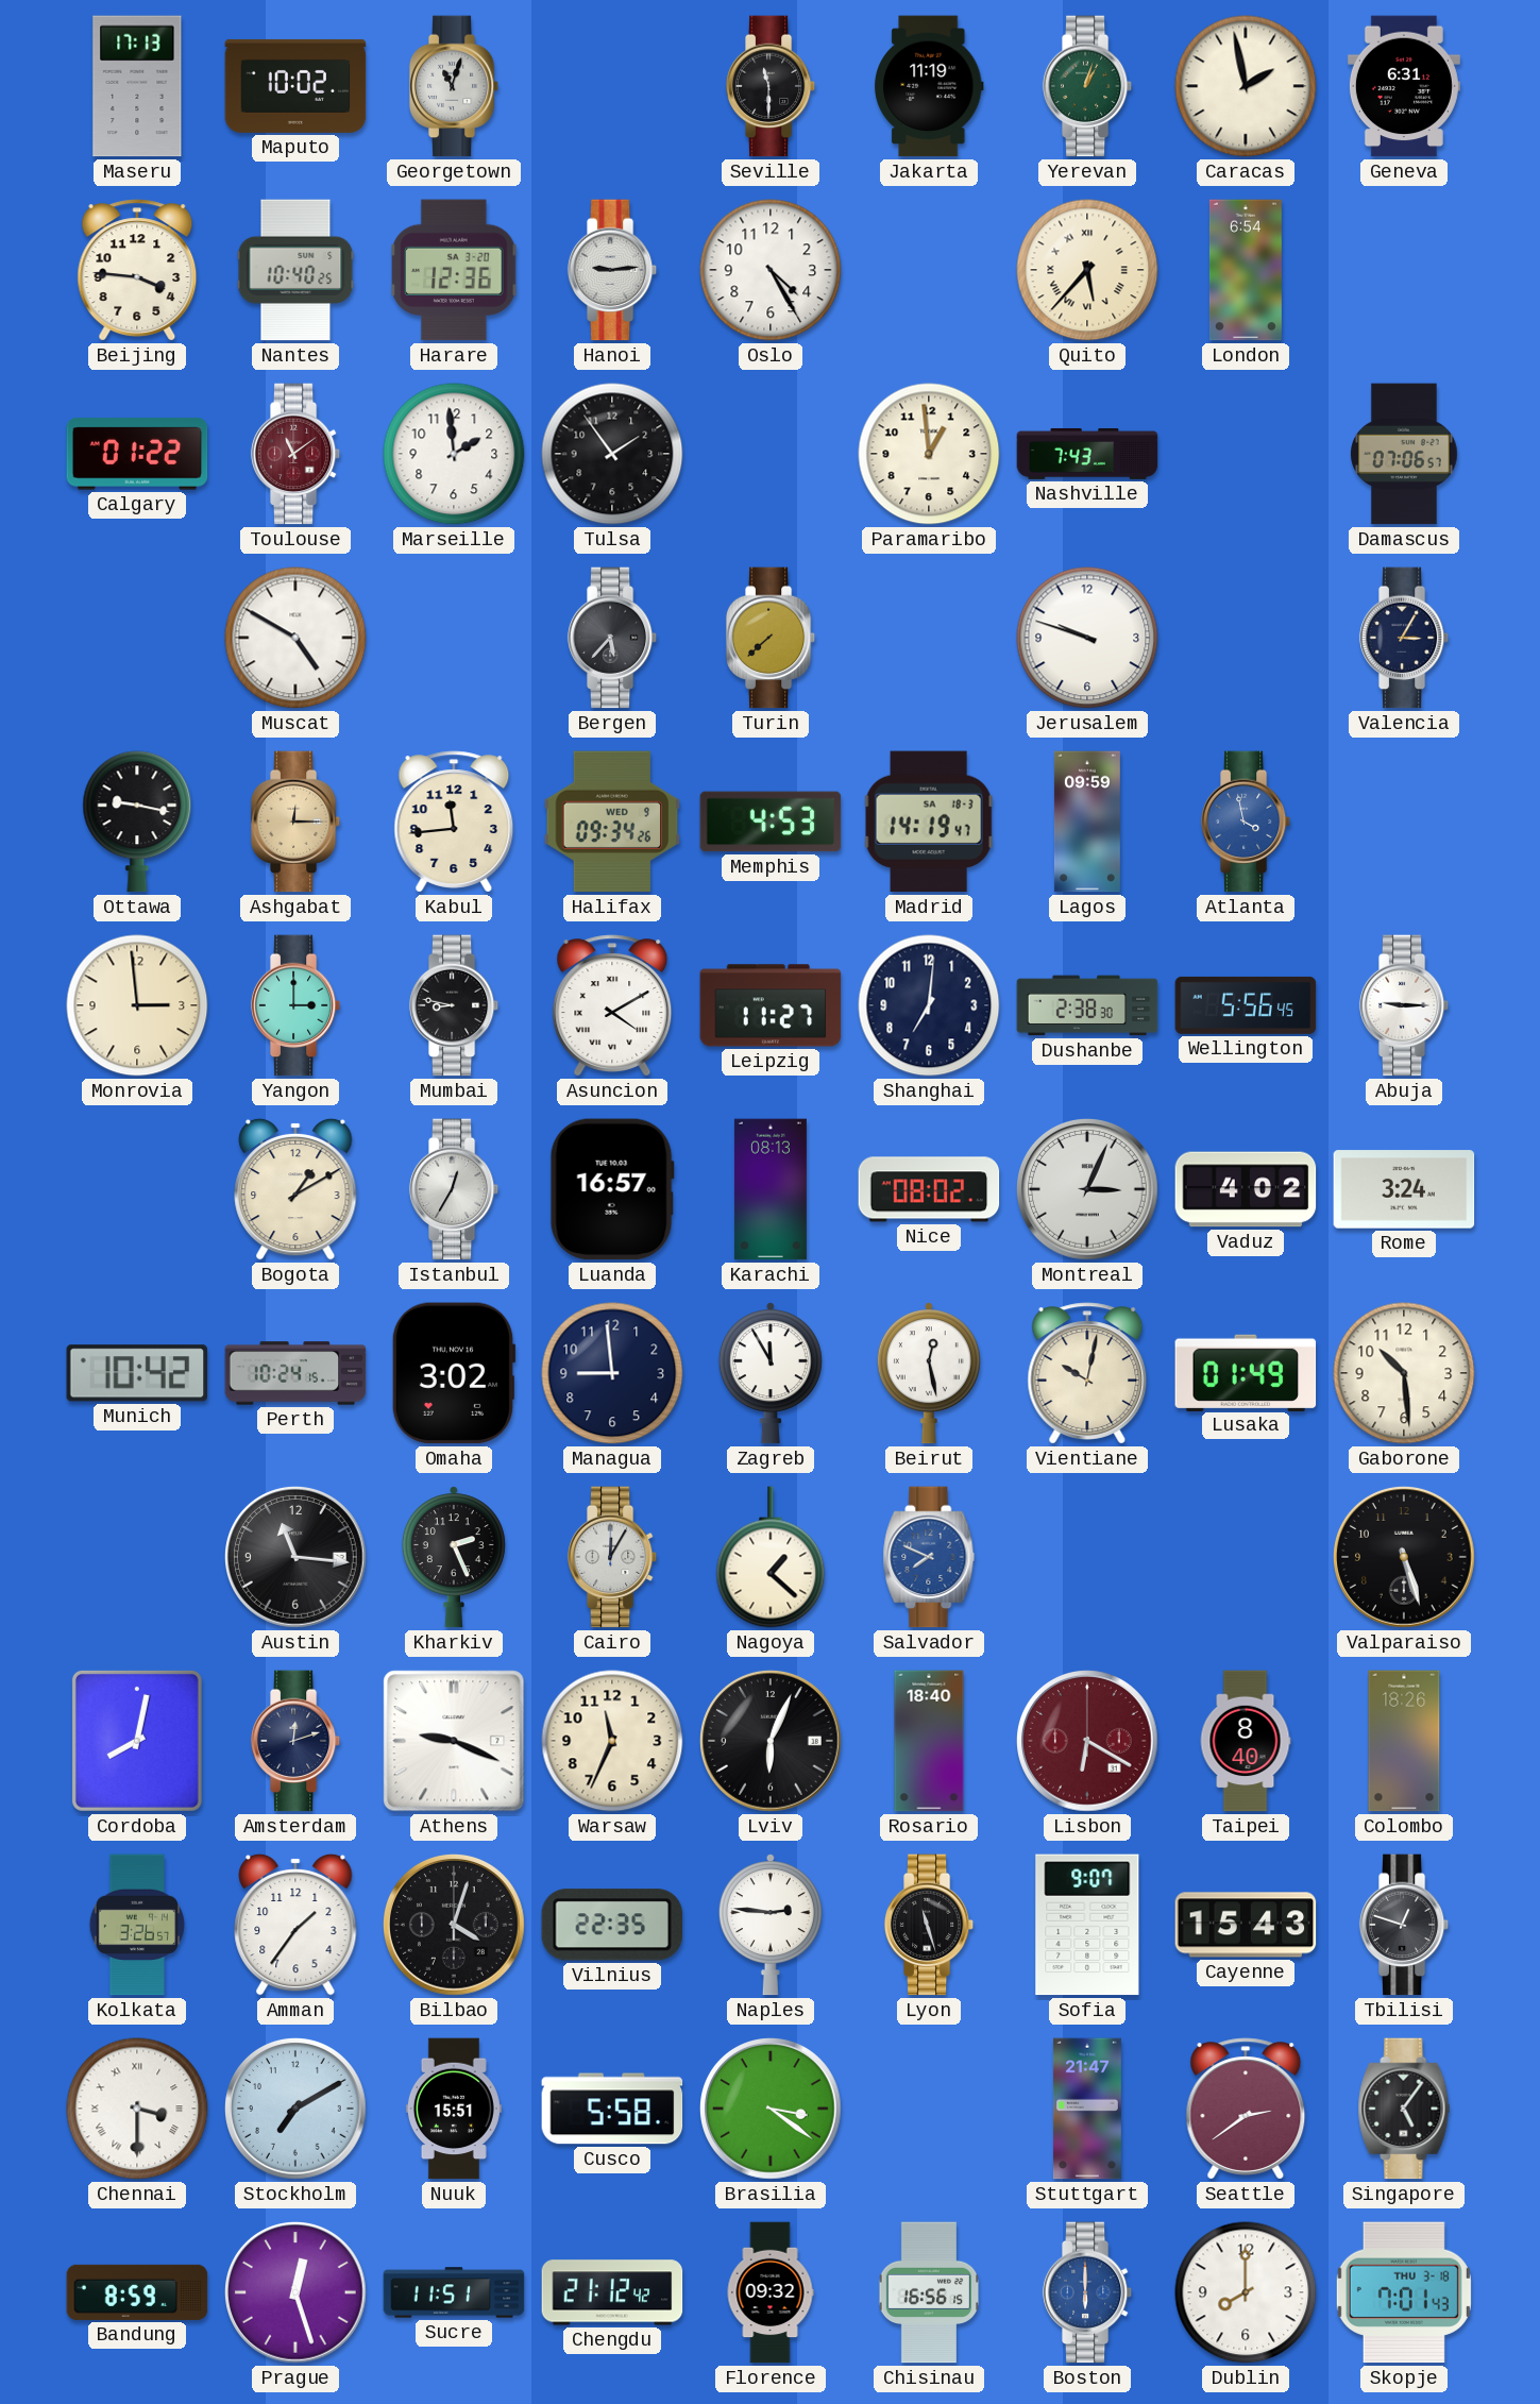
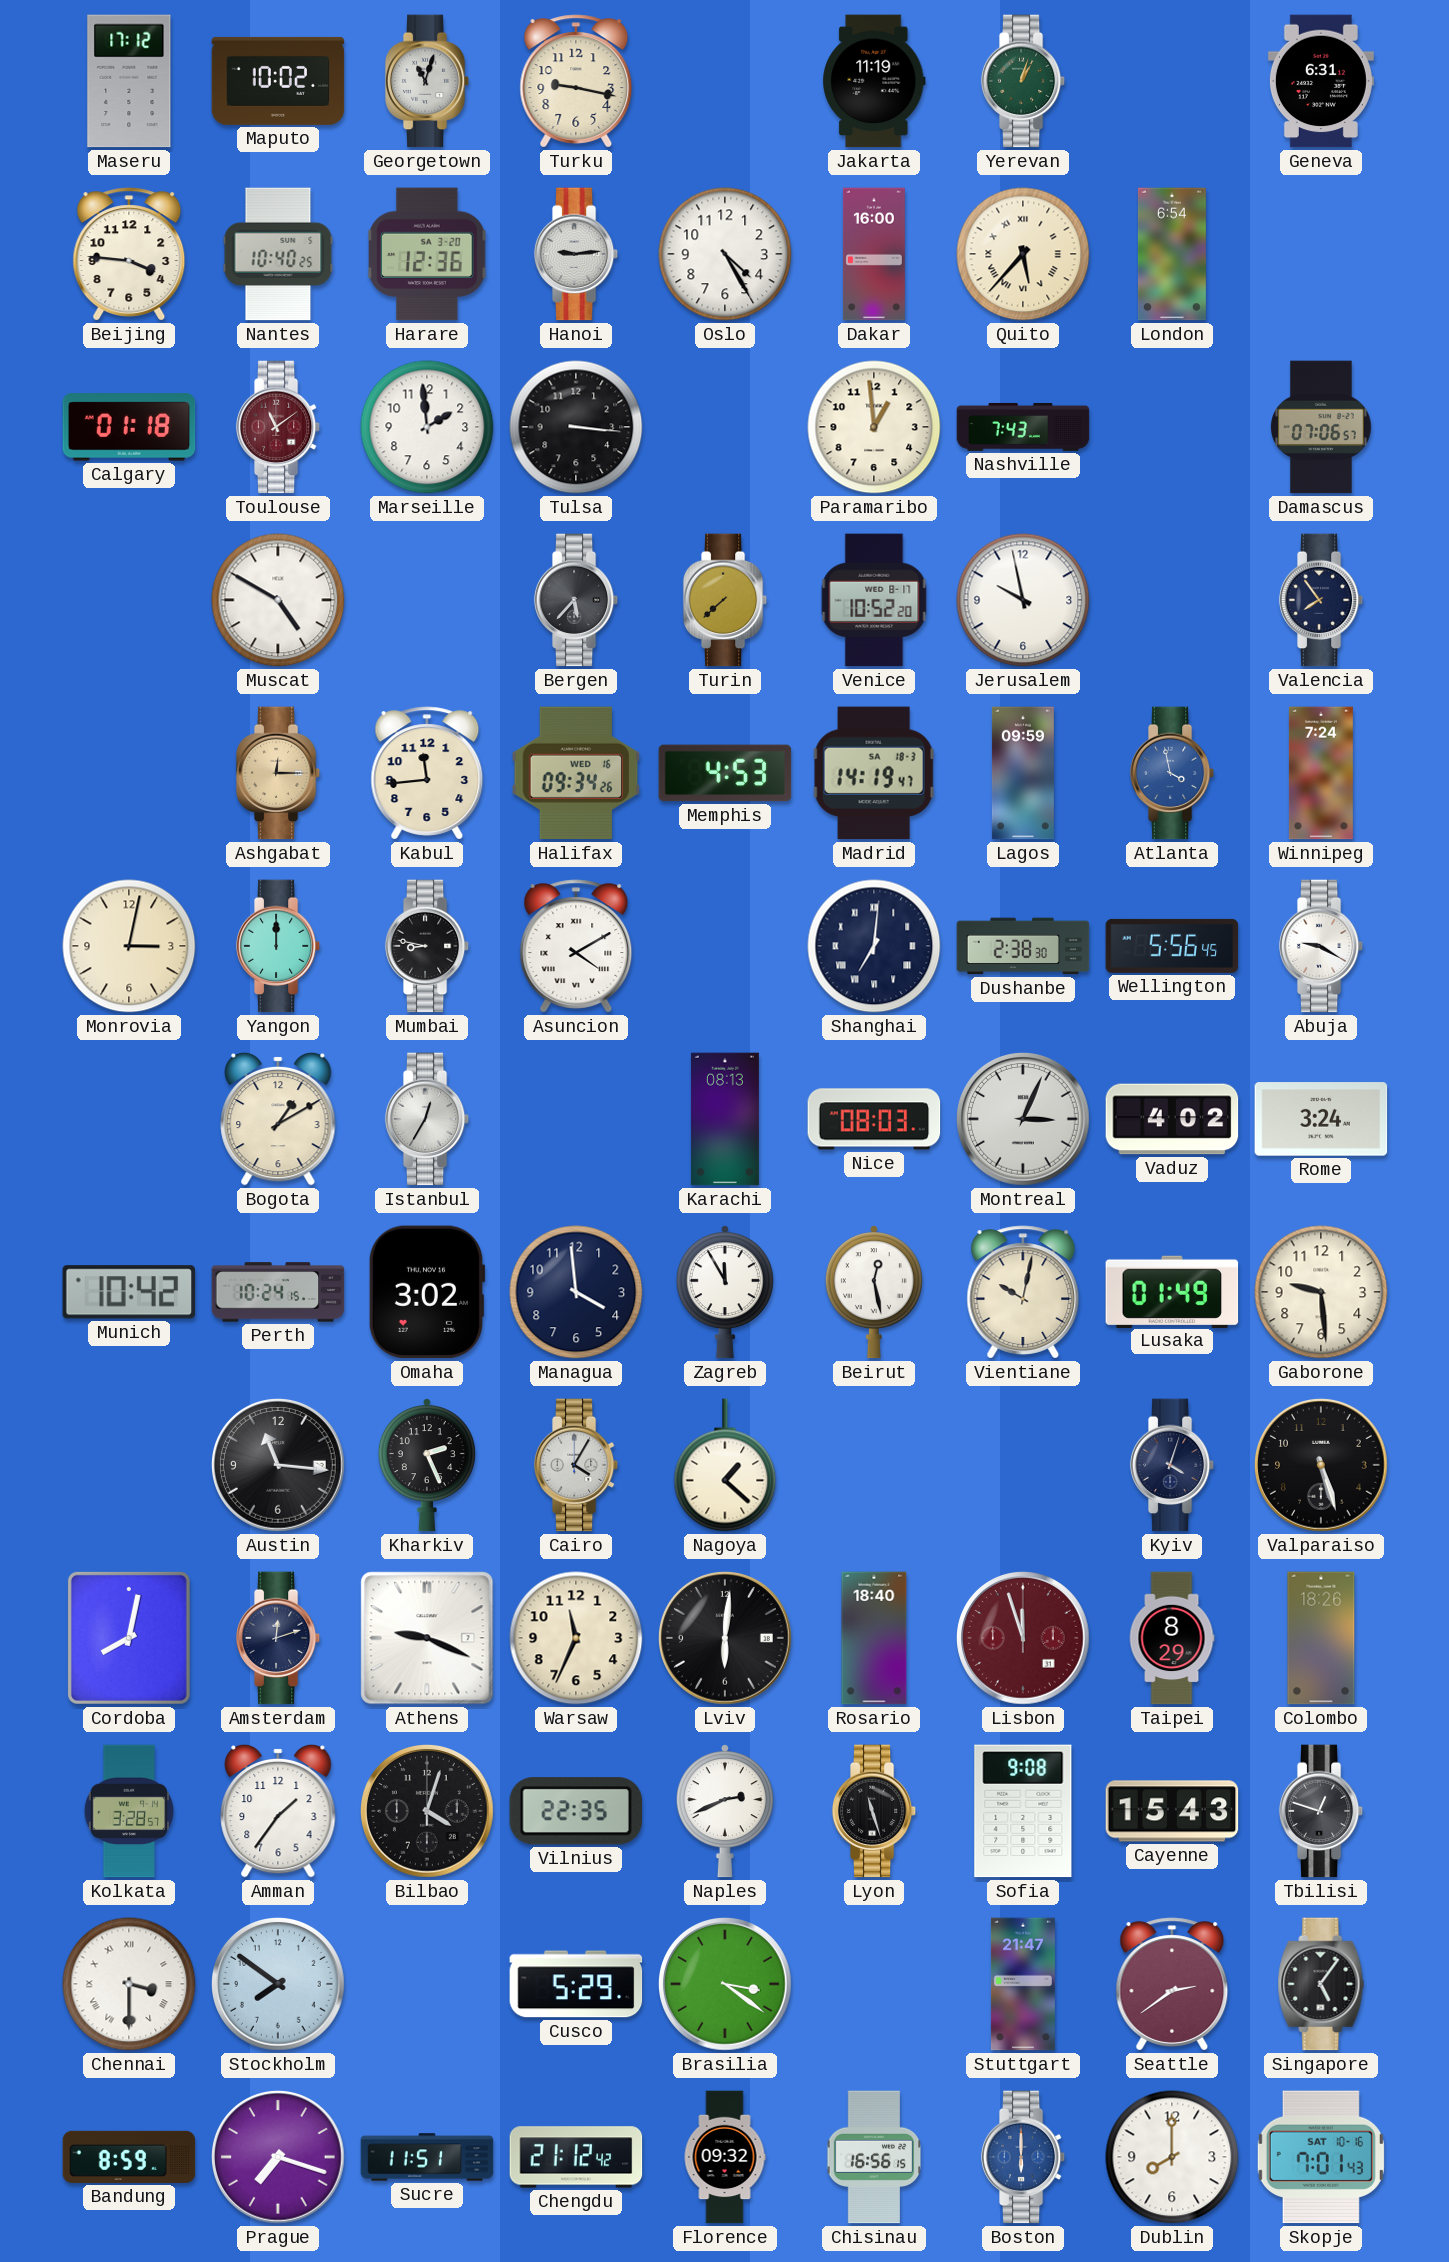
Maseru: 17:13 -> 17:12 (129, 81)
Turku: none -> 9:17 (576, 81)
Seville: 11:30 -> none (771, 86)
Caracas: 1:58 -> none (1246, 86)
Dakar: none -> 16:00 (874, 254)
Calgary: 01:22 -> 01:18 (129, 427)
Tulsa: 1:54 -> 3:16 (576, 427)
Venice: none -> 10:52 (874, 600)
Jerusalem: 9:48 -> 9:58 (1023, 600)
Valencia: 3:05 -> 7:54 (1321, 600)
Ottawa: 9:17 -> none (137, 822)
Halifax date: WED 9 -> WED 16 (576, 773)
Winnipeg: none -> 7:24 (1321, 773)
Monrovia: 2:59 -> 3:02 (129, 946)
Yangon: 3:00 -> 12:00 (278, 946)
Leipzig: 11:27 -> none (771, 1005)
Shanghai numerals: Arabic -> Roman (874, 946)
Abuja: 9:15 -> 9:20 (1321, 946)
Luanda: 16:57 -> none (612, 1189)
Nice: 08:02 -> 08:03 (874, 1119)
Managua: 8:59 -> 3:59 (576, 1292)
Gaborone: 10:29 -> 9:29 (1321, 1292)
Cairo: 12:05 -> 4:05 (576, 1465)
Salvador: 7:49 -> none (929, 1557)
Kyiv: none -> 4:03 (1172, 1465)
Lviv: 6:04 -> 6:01 (726, 1639)
Lisbon: 6:20 -> 11:57 (1024, 1639)
Taipei: 8:40 -> 8:29 (1172, 1638)
Kolkata: 3:26 -> 3:28 (129, 1811)
Naples: 2:46 -> 2:41 (725, 1811)
Sofia: 9:07 -> 9:08 (1023, 1811)
Stockholm: 7:10 -> 7:51 (279, 1985)
Nuuk: 15:51 -> none (454, 2109)
Cusco: 5:58 -> 5:29 (576, 1984)
Prague: 12:27 -> 7:18 (279, 2158)
Skopje date: THU 3-18 -> SAT 10-16 (1321, 2157)
